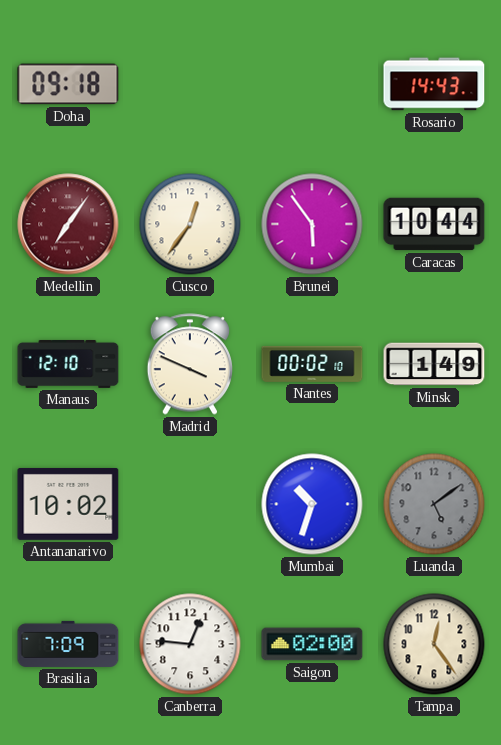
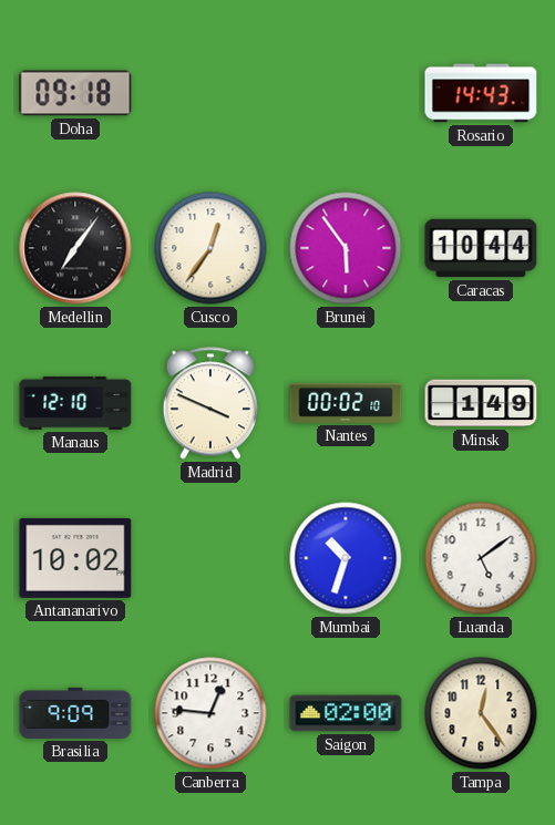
Medellin dial: burgundy -> black (75, 248)
Luanda dial: grey -> white (481, 558)
Brasilia: 7:09 -> 9:09 (75, 713)
